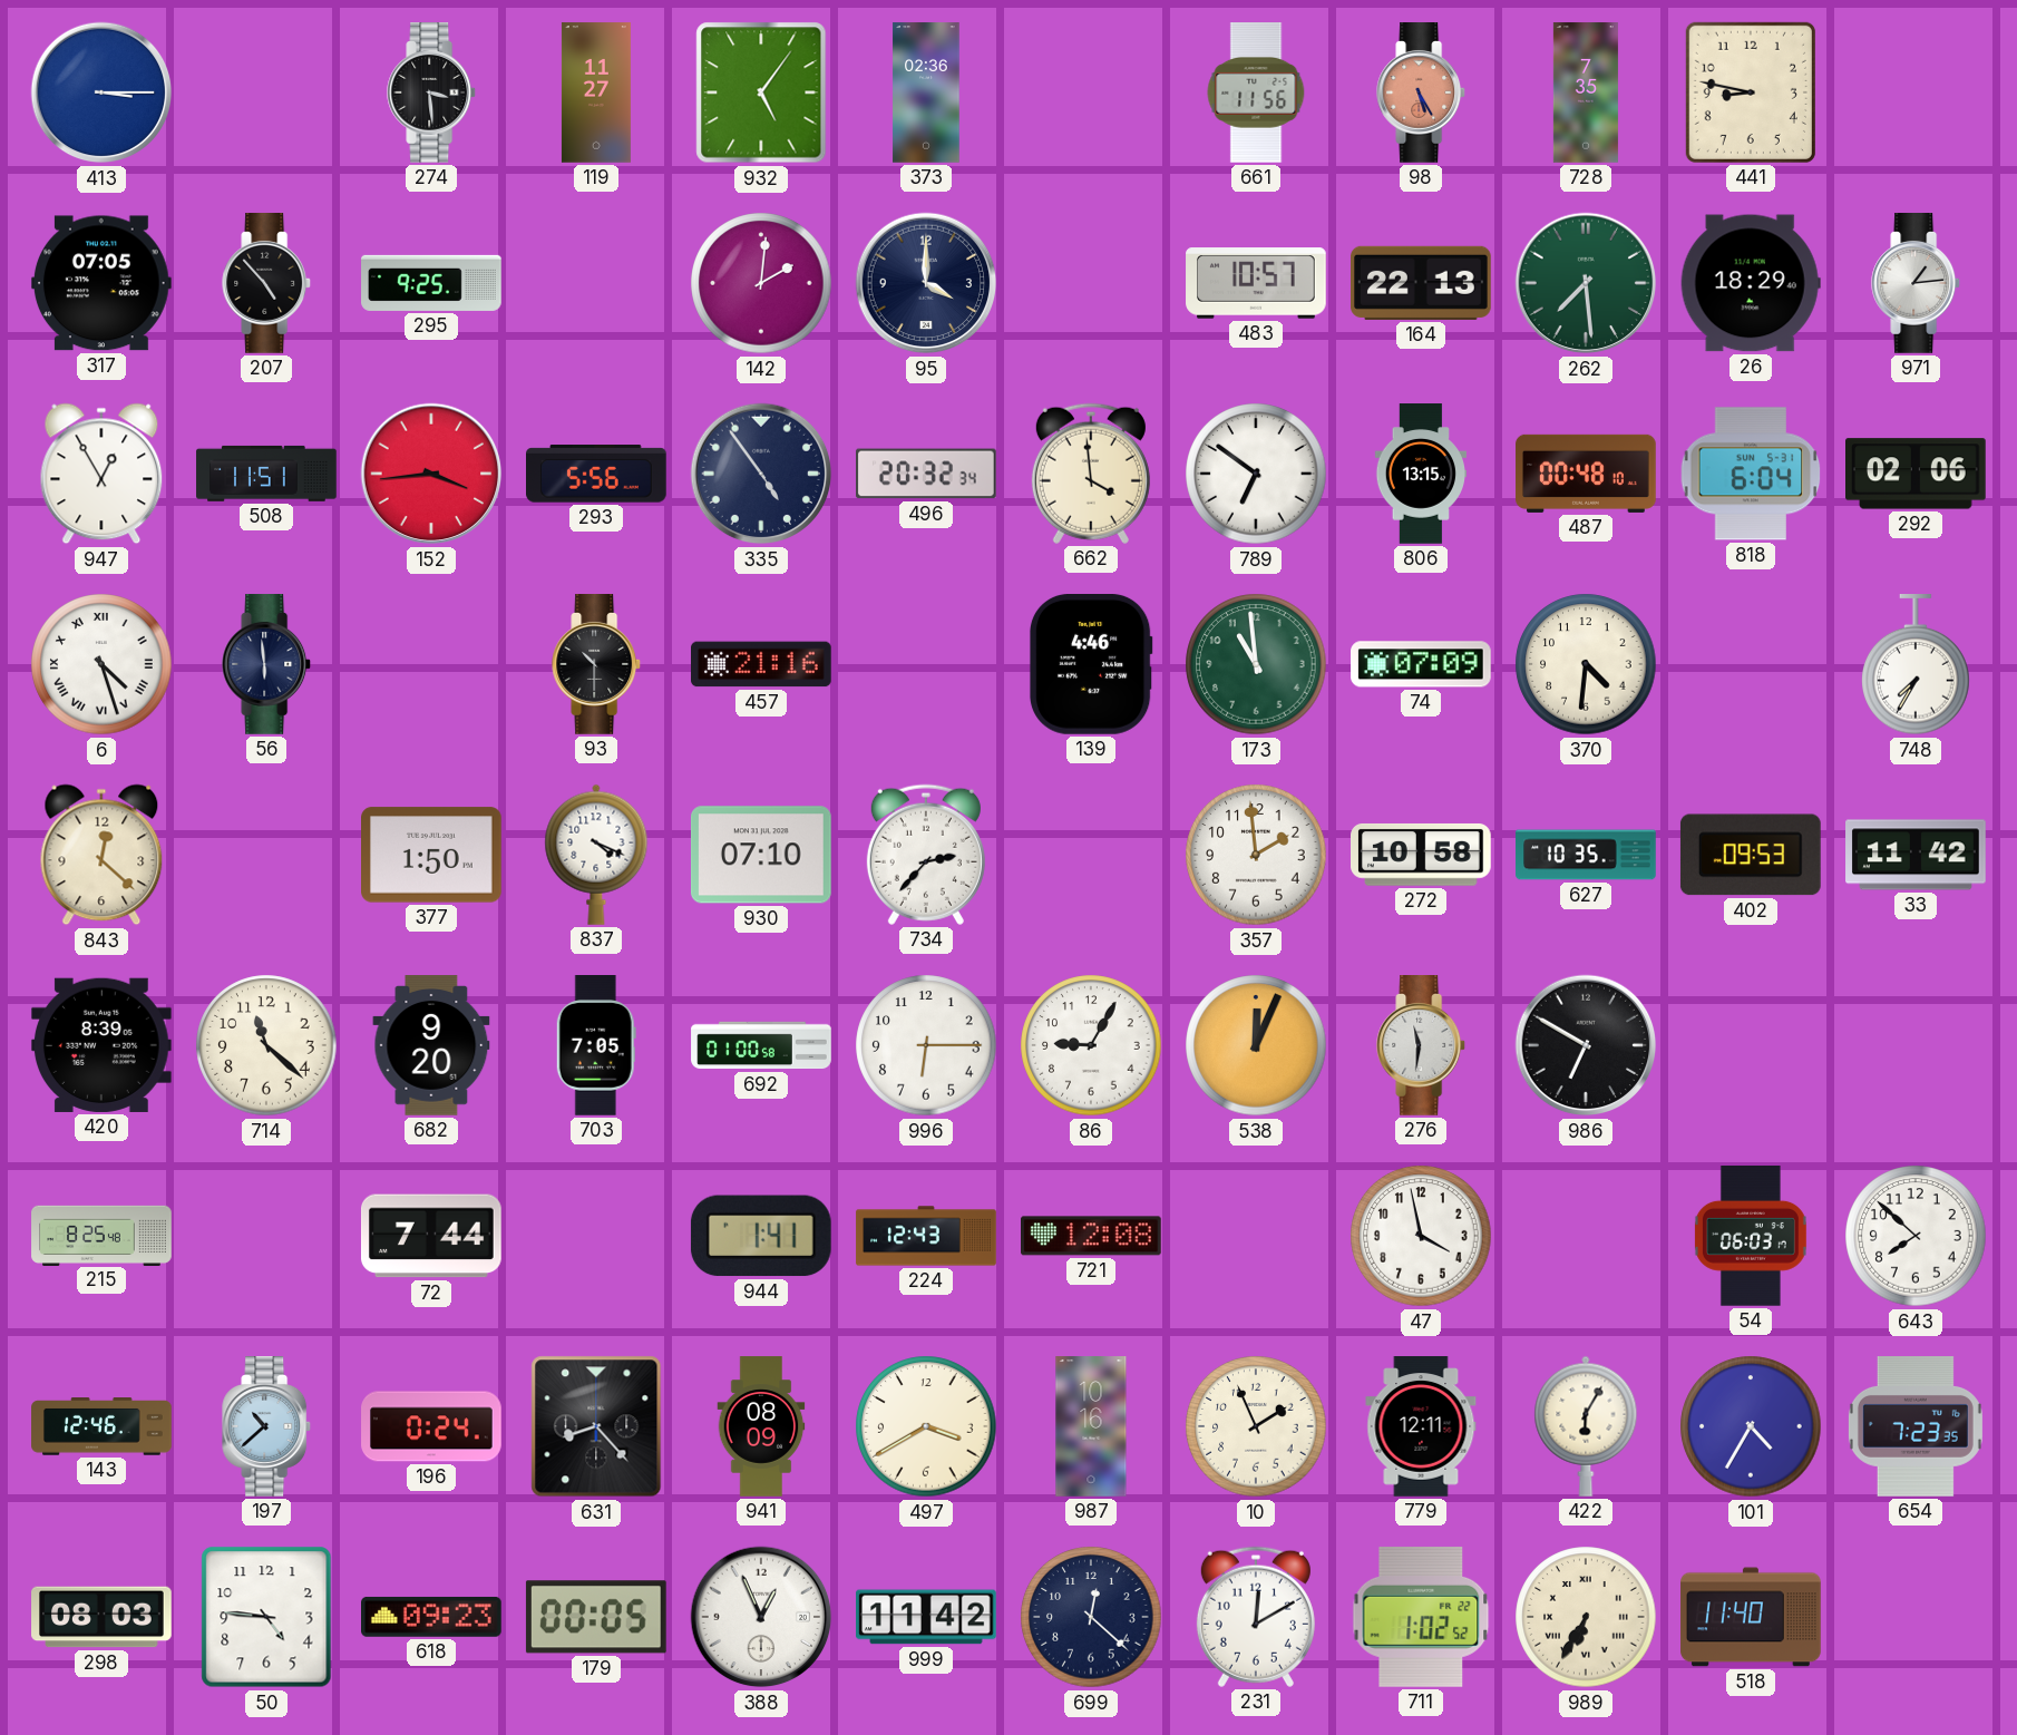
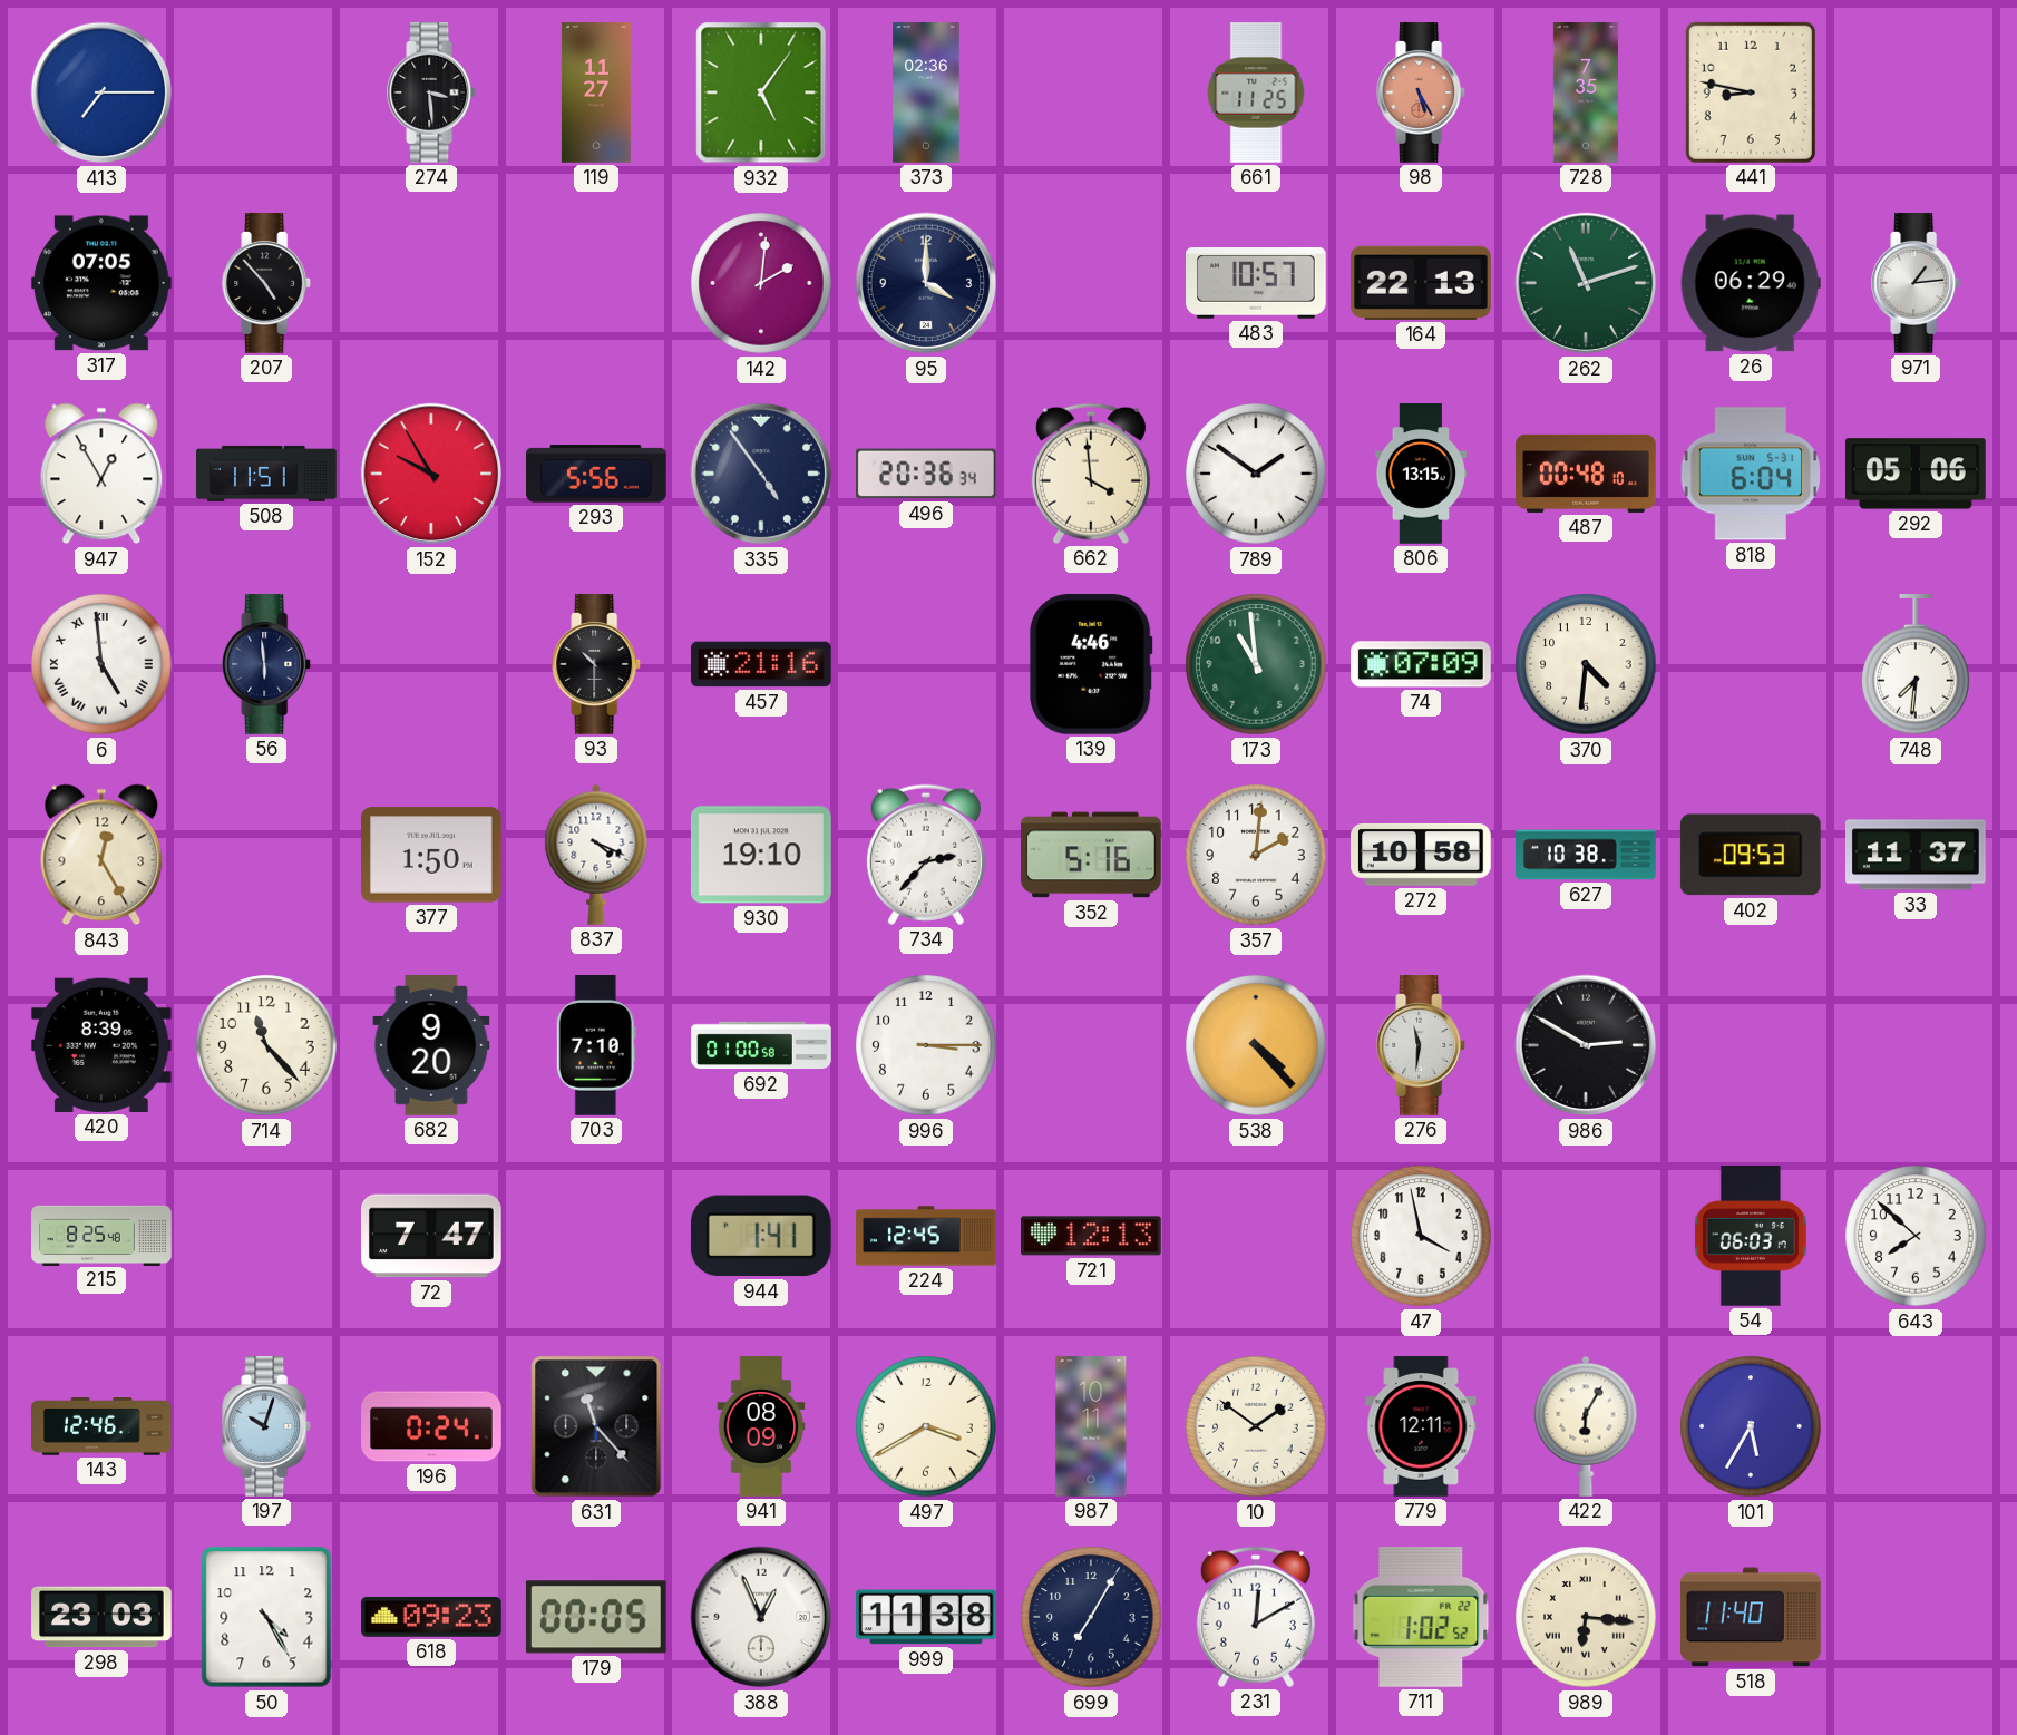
413: 3:15 -> 7:15 (101, 92)
661: 11:56 -> 11:25 (1256, 94)
295: 9:25 -> none (431, 283)
262: 7:29 -> 11:12 (1586, 283)
26: 18:29 -> 06:29 (1751, 283)
152: 3:44 -> 9:55 (431, 474)
496: 20:32 -> 20:36 (927, 474)
789: 6:51 -> 1:51 (1256, 474)
292: 02:06 -> 05:06 (1917, 474)
6: 4:27 -> 4:59 (101, 664)
748: 7:35 -> 7:31 (1916, 665)
843: 12:22 -> 12:25 (101, 855)
930: 07:10 -> 19:10 (761, 855)
352: none -> 5:16 (1091, 855)
357: 1:59 -> 2:01 (1256, 855)
627: 10:35 -> 10:38 (1586, 855)
33: 11:42 -> 11:37 (1916, 855)
714: 11:22 -> 11:23 (266, 1045)
703: 7:05 -> 7:10 (596, 1045)
996: 6:15 -> 3:15 (926, 1045)
86: 9:05 -> none (1091, 1045)
538: 12:04 -> 4:23 (1256, 1045)
986: 6:50 -> 2:50 (1586, 1045)
72: 7:44 -> 7:47 (431, 1236)
224: 12:43 -> 12:45 (926, 1236)
721: 12:08 -> 12:13 (1092, 1236)
197: 10:38 -> 10:03 (267, 1426)
631: 8:23 -> 11:23 (596, 1426)
987: 10:16 -> 10:11 (1091, 1426)
10: 1:56 -> 1:51 (1256, 1426)
101: 4:35 -> 5:35 (1751, 1426)
654: 7:23 -> none (1916, 1427)
298: 08:03 -> 23:03 (101, 1617)
50: 4:46 -> 4:25 (266, 1617)
999: 11:42 -> 11:38 (926, 1617)
699: 12:22 -> 7:05 (1091, 1617)
989: 6:35 -> 6:16 (1586, 1617)
